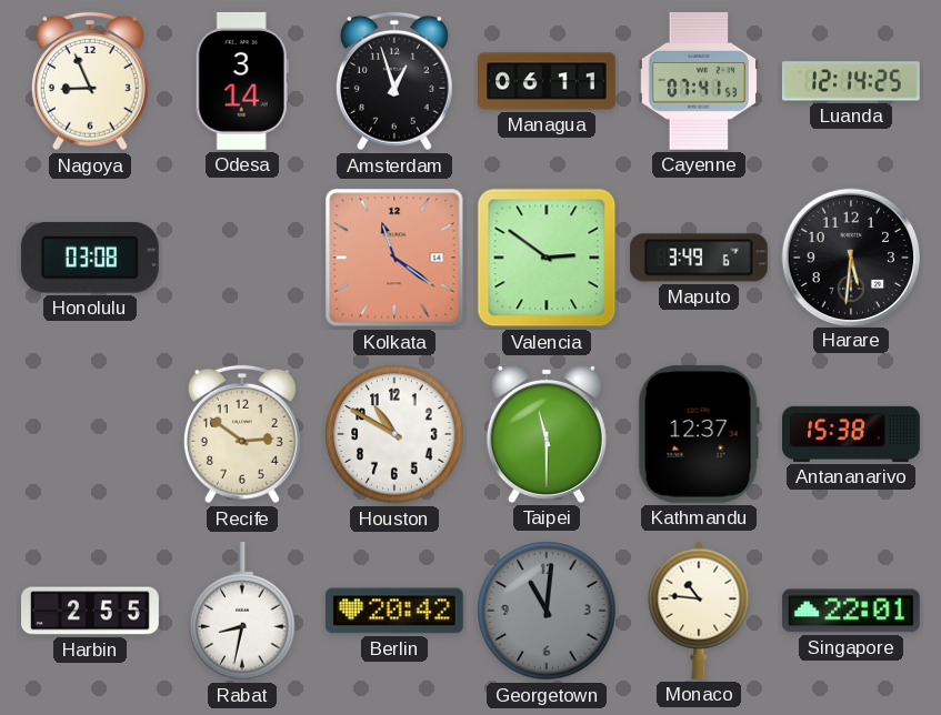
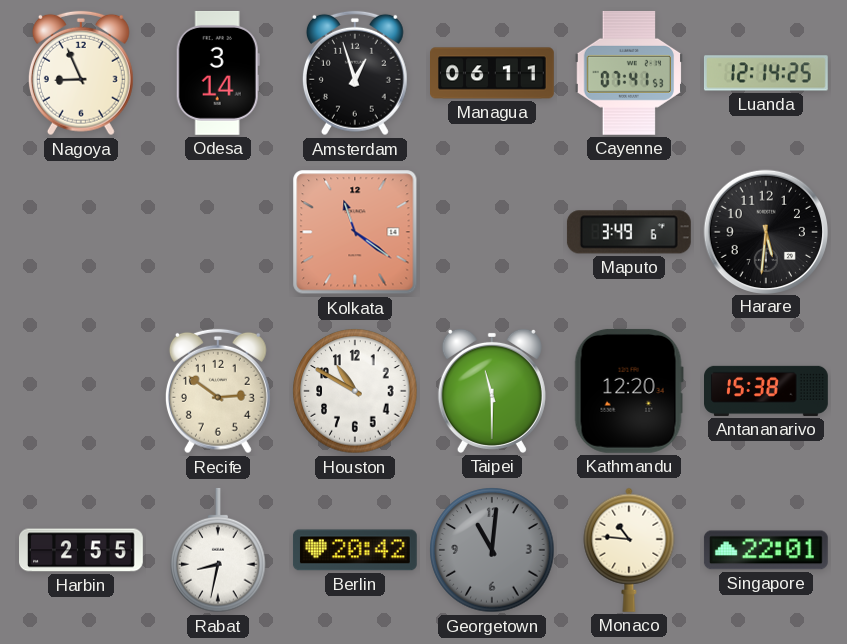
Honolulu: 03:08 -> none (90, 258)
Valencia: 2:51 -> none (547, 258)
Kathmandu: 12:37 -> 12:20 (629, 391)
